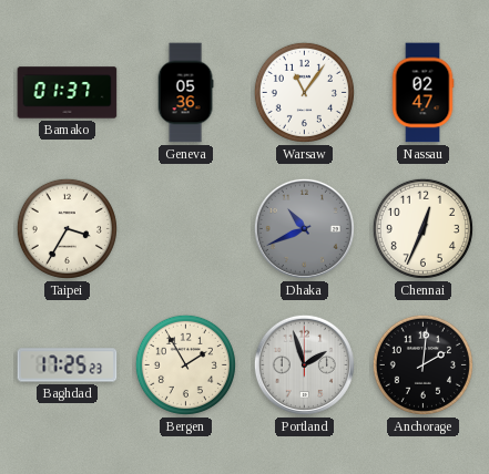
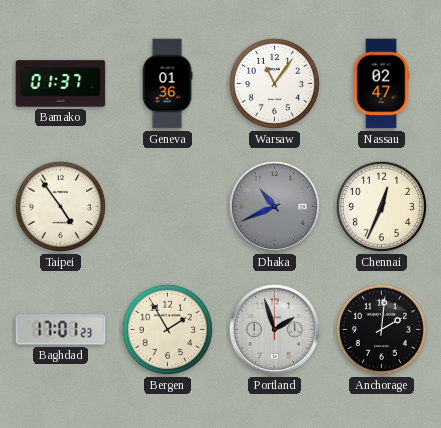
Geneva: 05:36 -> 01:36 (167, 84)
Taipei: 3:35 -> 4:54 (60, 206)
Baghdad: 17:25 -> 17:01 (61, 330)
